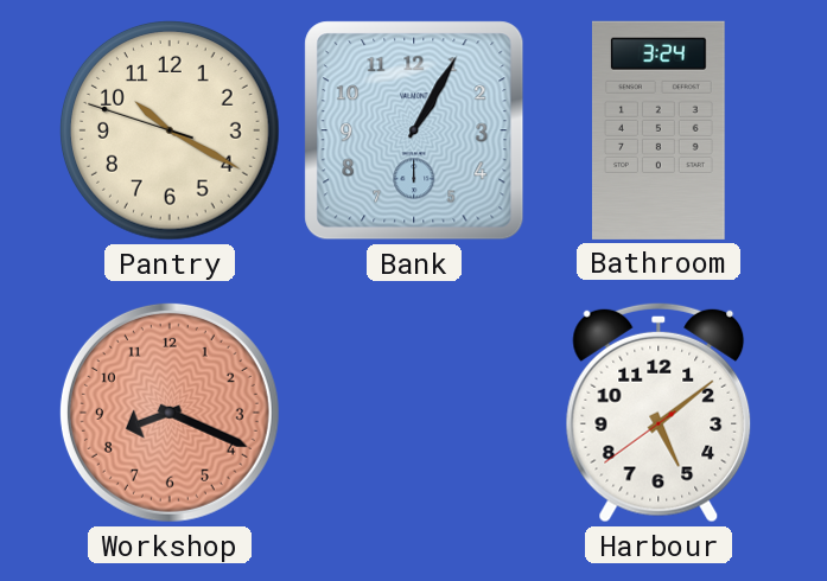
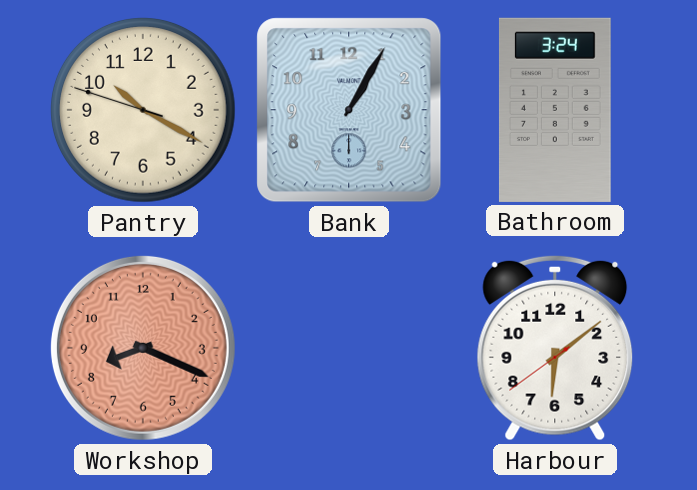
Harbour: 5:08 -> 6:08 (555, 348)
